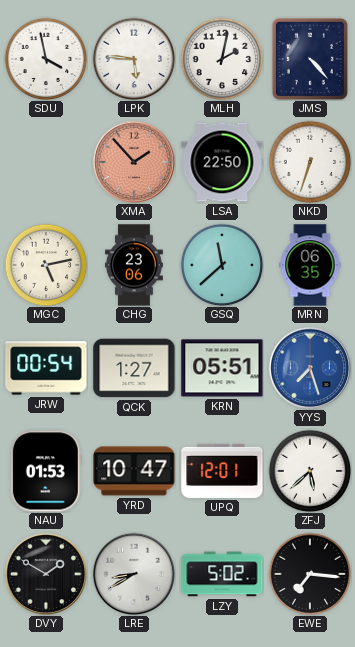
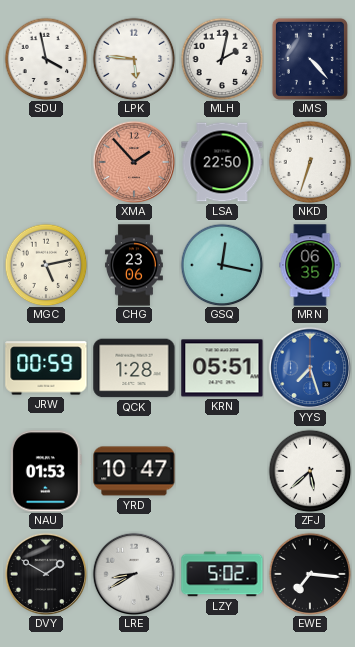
GSQ: 11:38 -> 12:17 (222, 265)
JRW: 00:54 -> 00:59 (46, 368)
QCK: 1:27 -> 1:28 (134, 368)
UPQ: 12:01 -> none (222, 471)
